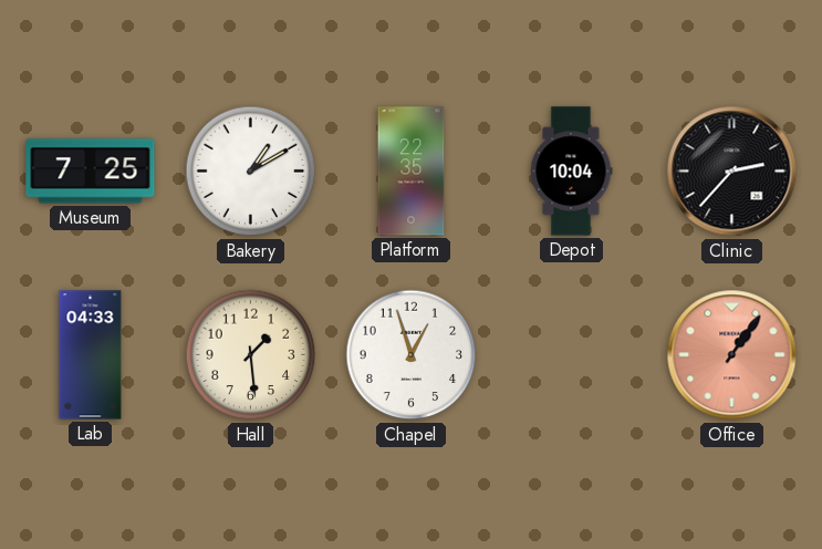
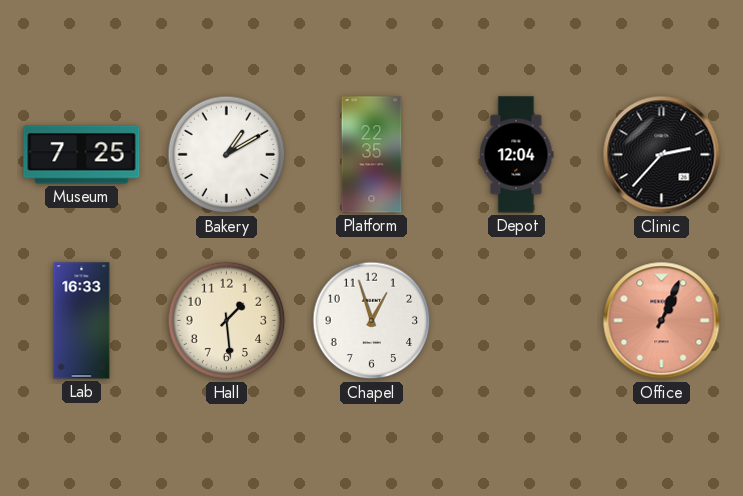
Depot: 10:04 -> 12:04 (516, 155)
Lab: 04:33 -> 16:33 (82, 321)
Office: 1:06 -> 1:04 (662, 321)
